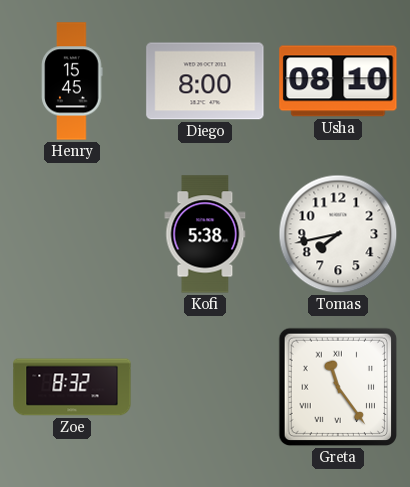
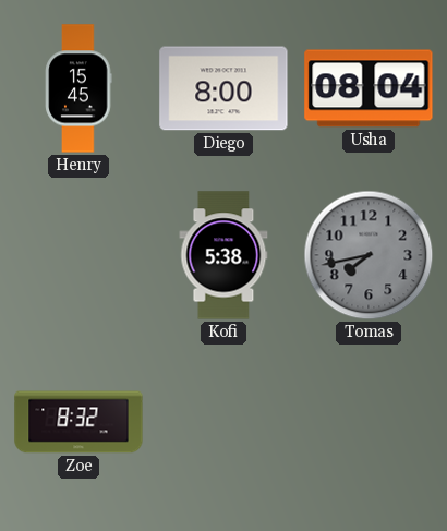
Usha: 08:10 -> 08:04 (369, 88)
Tomas dial: white -> grey (369, 255)
Greta: 11:24 -> none (338, 387)
